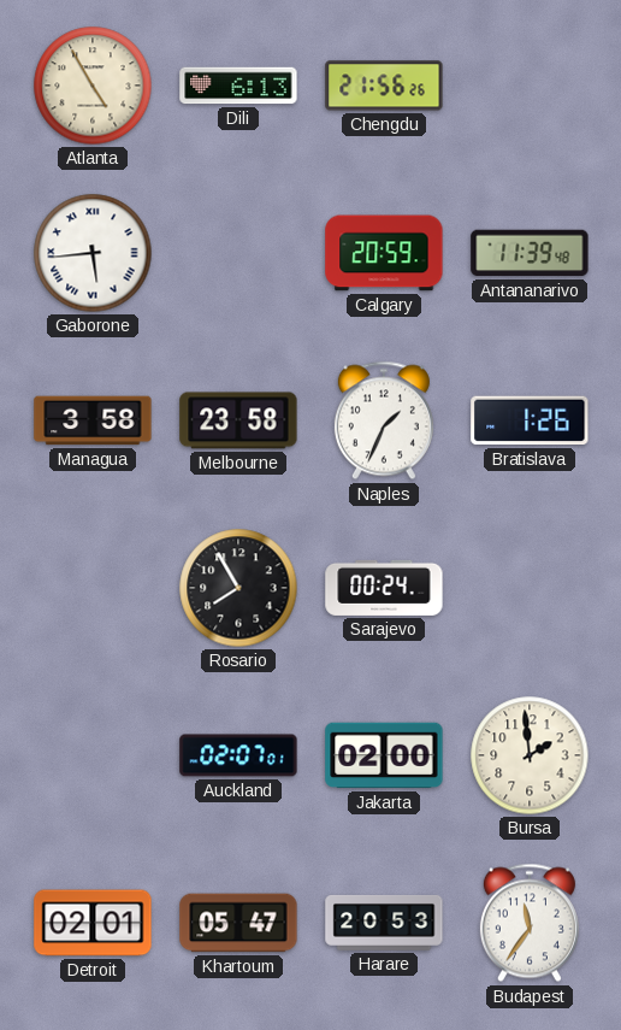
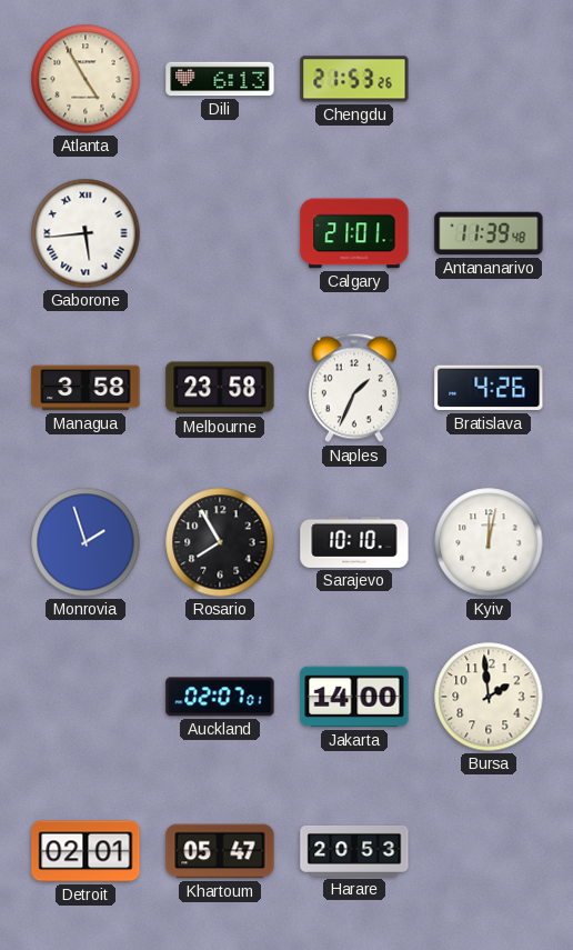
Chengdu: 21:56 -> 21:53 (354, 79)
Calgary: 20:59 -> 21:01 (354, 233)
Bratislava: 1:26 -> 4:26 (489, 388)
Monrovia: none -> 1:57 (86, 542)
Sarajevo: 00:24 -> 10:10 (354, 542)
Kyiv: none -> 12:02 (489, 542)
Jakarta: 02:00 -> 14:00 (354, 697)
Budapest: 11:36 -> none (530, 923)
